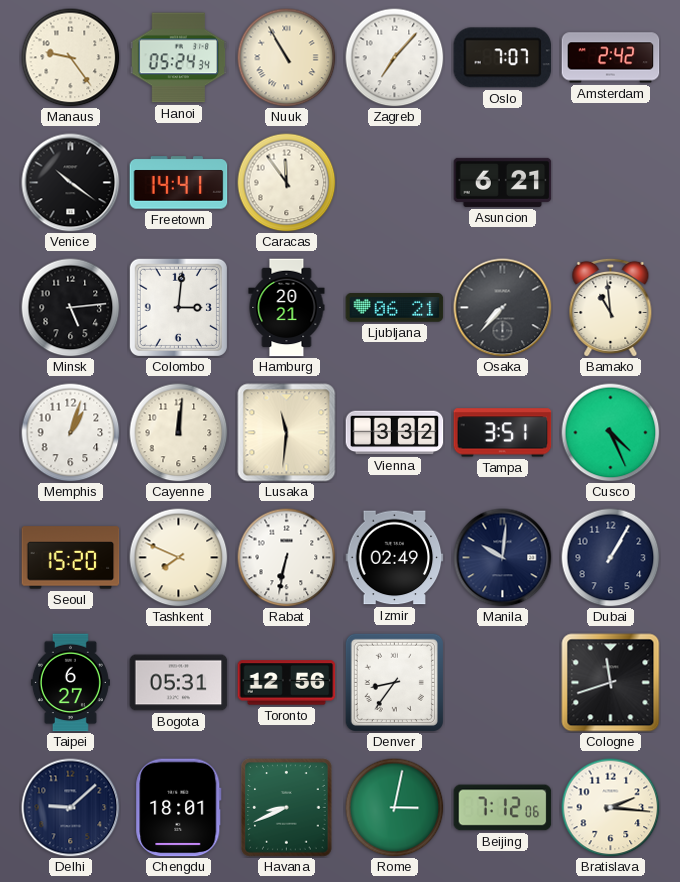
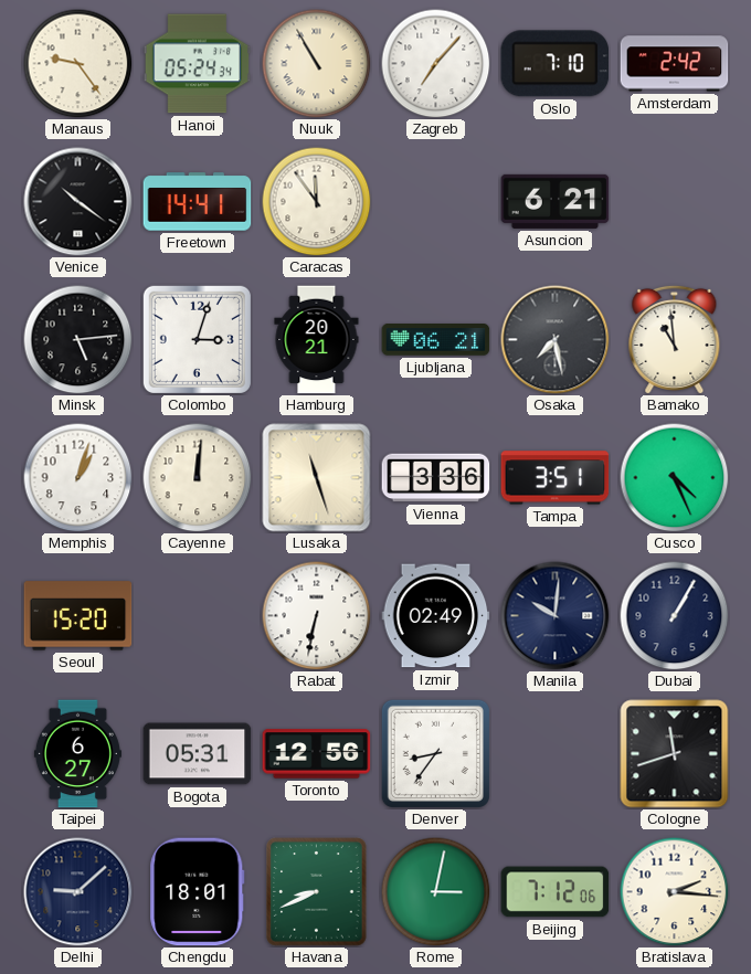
Oslo: 7:07 -> 7:10 (556, 64)
Colombo: 3:01 -> 3:03 (197, 339)
Osaka: 7:37 -> 7:28 (556, 340)
Lusaka: 11:31 -> 11:27 (317, 478)
Vienna: 3:32 -> 3:36 (436, 478)
Tashkent: 7:49 -> none (179, 558)
